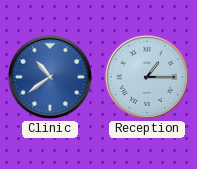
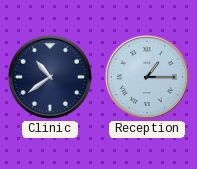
Clinic dial: blue -> navy (50, 77)
